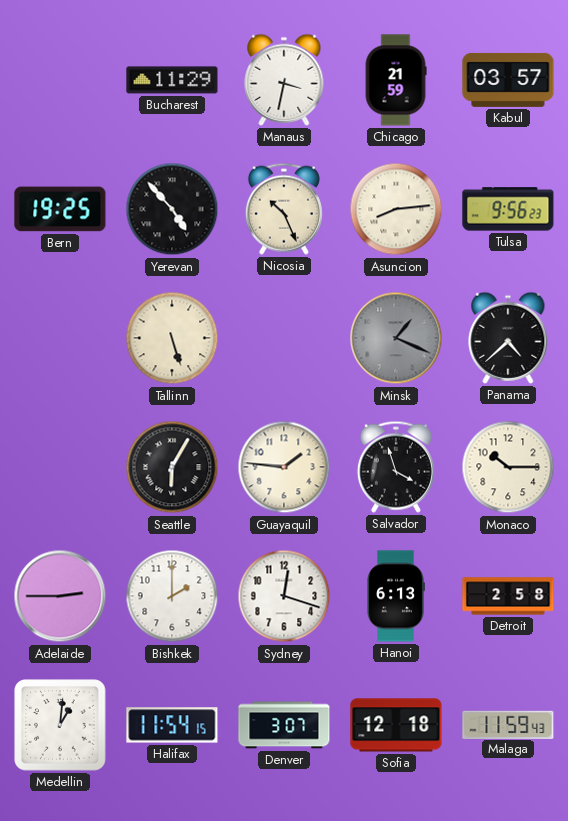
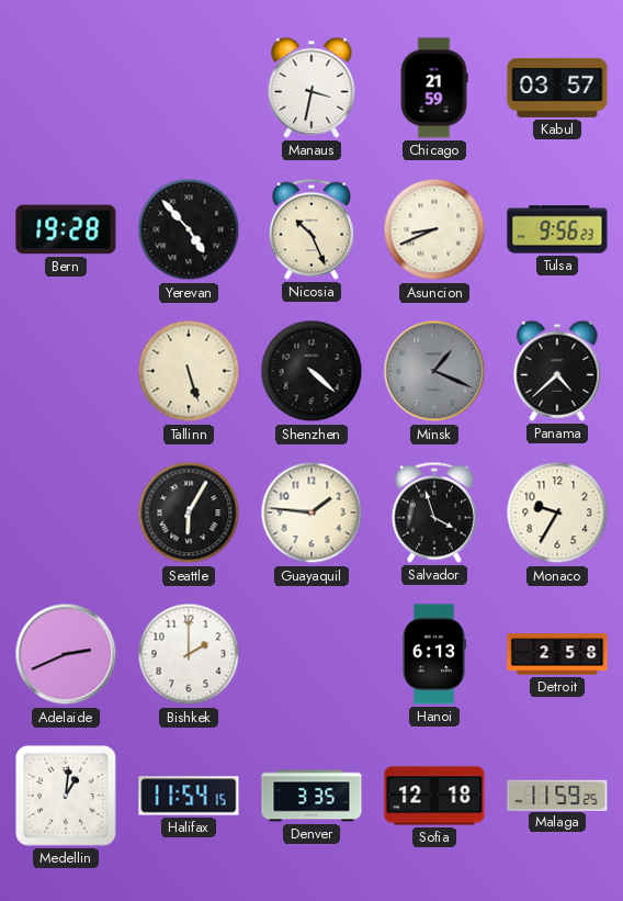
Bucharest: 11:29 -> none (172, 80)
Bern: 19:25 -> 19:28 (66, 229)
Asuncion: 8:14 -> 8:41 (434, 229)
Shenzhen: none -> 4:22 (311, 371)
Monaco: 10:15 -> 9:35 (557, 513)
Adelaide: 2:45 -> 2:41 (66, 654)
Sydney: 12:18 -> none (284, 596)
Denver: 3:07 -> 3:35 (311, 796)
Malaga: 11:59:43 -> 11:59:25 (557, 795)
